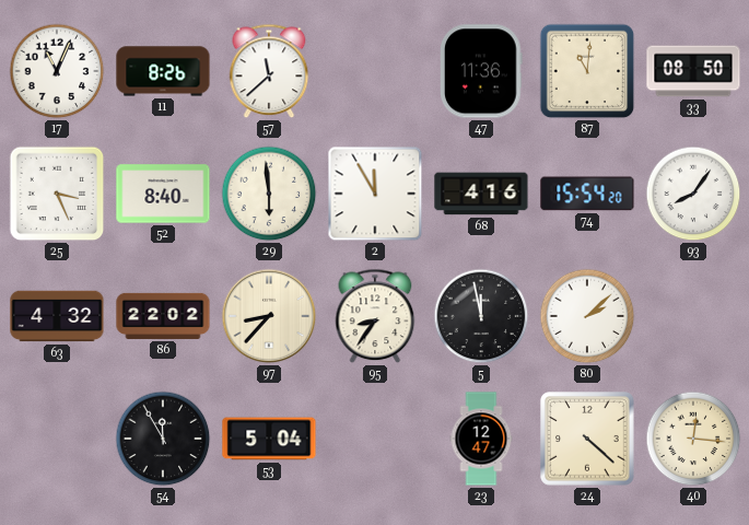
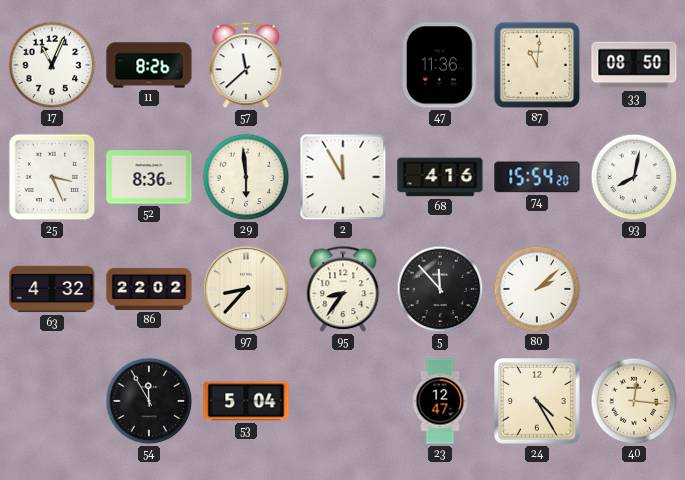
52: 8:40 -> 8:36 (149, 177)
93: 8:06 -> 8:02 (634, 177)
5: 11:58 -> 11:53 (440, 289)
24: 4:22 -> 4:25 (537, 401)
